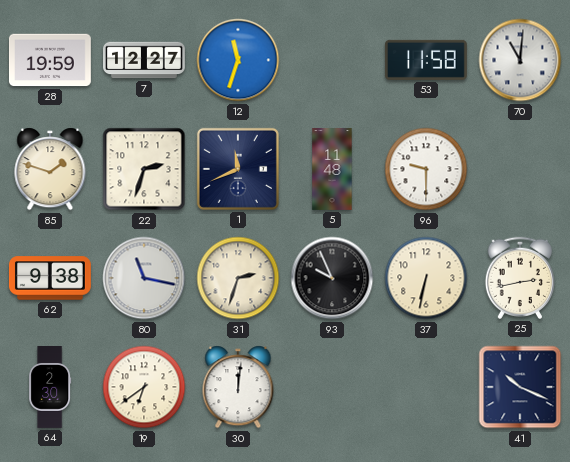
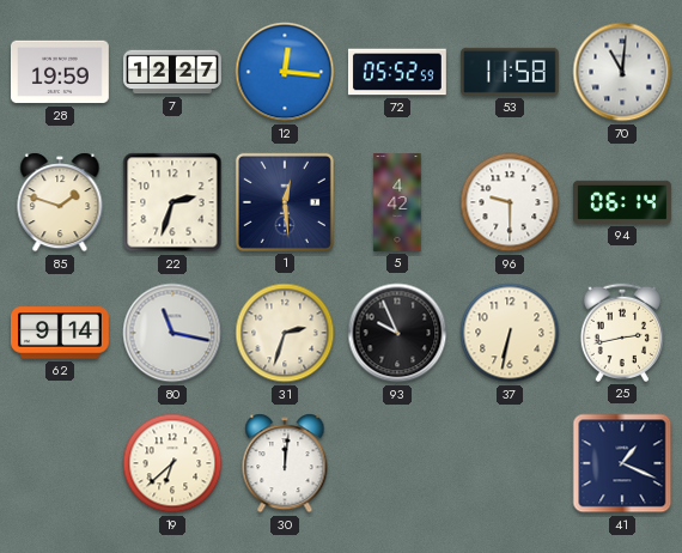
12: 11:33 -> 12:16 (285, 72)
72: none -> 05:52 (397, 72)
1: 11:41 -> 12:29 (285, 202)
5: 11:48 -> 4:42 (397, 203)
94: none -> 06:14 (622, 202)
62: 9:38 -> 9:14 (60, 333)
64: 2:30 -> none (50, 388)
19: 6:39 -> 6:38 (172, 463)
41: 10:19 -> 1:19 (622, 463)
